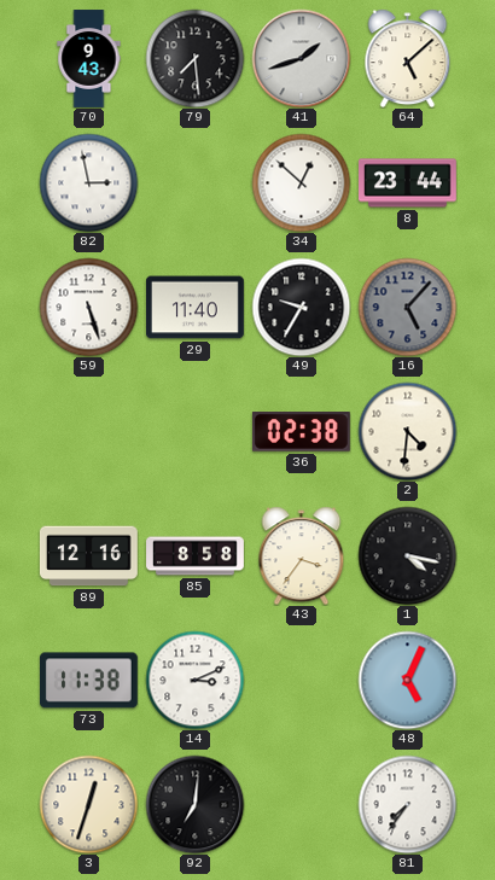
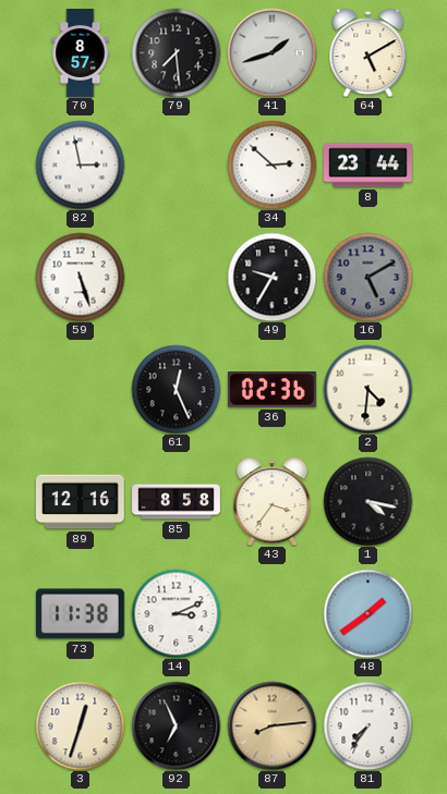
70: 9:43 -> 8:57 (81, 53)
64: 5:08 -> 5:10 (369, 52)
34: 12:52 -> 2:52 (271, 164)
29: 11:40 -> none (196, 308)
16: 5:07 -> 5:10 (367, 277)
61: none -> 12:26 (176, 389)
36: 02:38 -> 02:36 (271, 390)
48: 5:04 -> 1:39 (367, 613)
92: 7:01 -> 6:56 (176, 725)
87: none -> 8:14 (271, 725)
